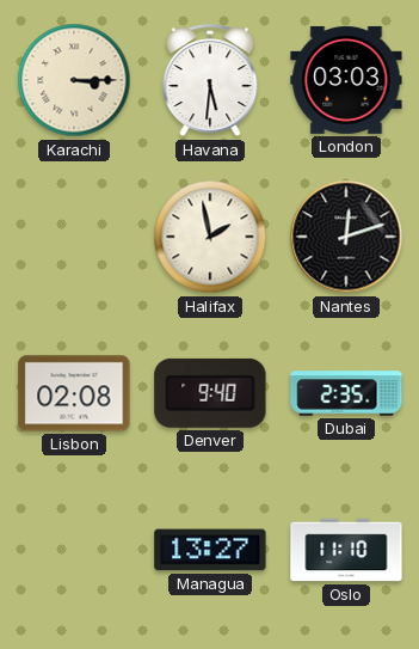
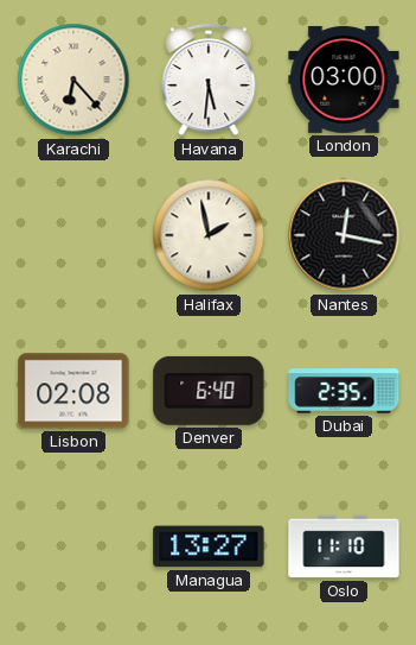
Karachi: 3:15 -> 6:23 (73, 80)
London: 03:03 -> 03:00 (344, 80)
Nantes: 12:12 -> 12:17 (344, 235)
Denver: 9:40 -> 6:40 (209, 391)
